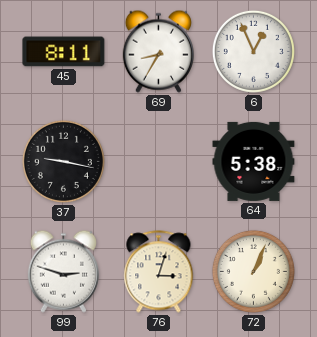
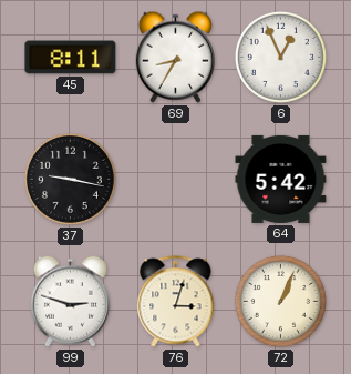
64: 5:38 -> 5:42 (281, 179)
